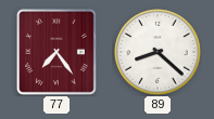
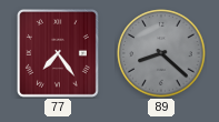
89 dial: white -> grey (161, 53)
